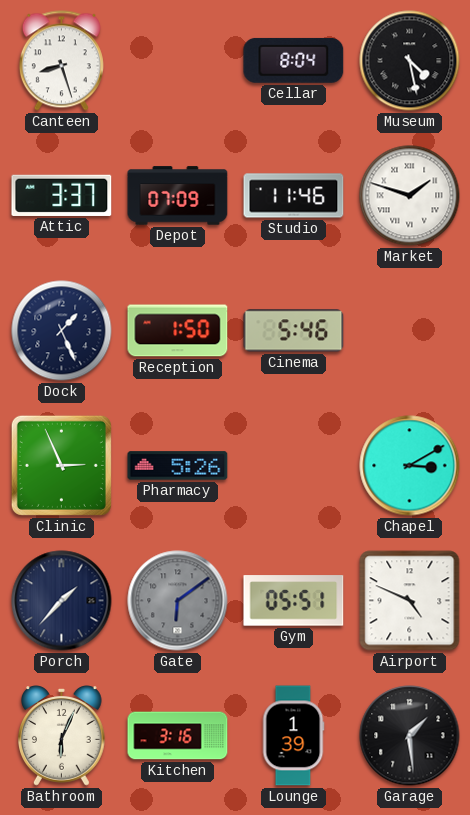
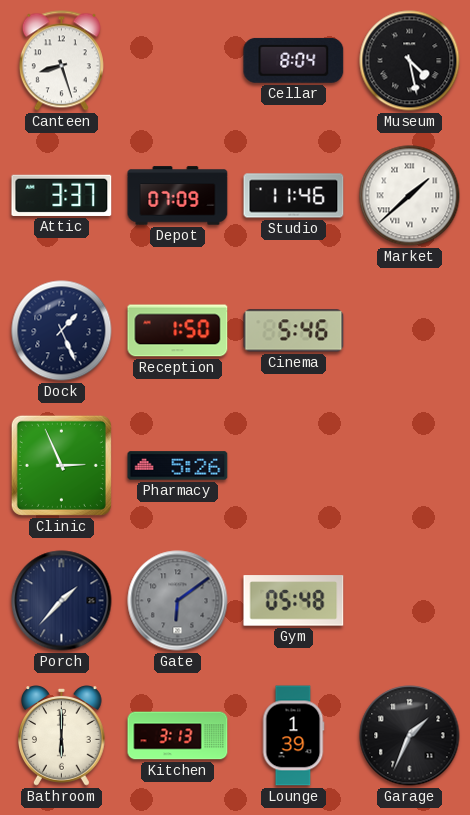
Market: 1:48 -> 1:38 (410, 196)
Chapel: 3:10 -> none (410, 466)
Gym: 05:51 -> 05:48 (294, 601)
Airport: 4:49 -> none (410, 601)
Bathroom: 6:04 -> 6:00 (62, 736)
Kitchen: 3:16 -> 3:13 (178, 736)
Garage: 1:29 -> 1:34 (410, 736)
